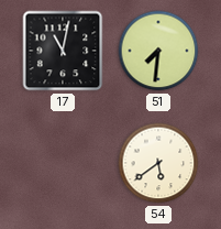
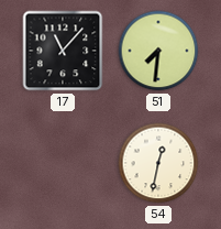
17: 11:02 -> 11:07 (63, 51)
54: 5:39 -> 12:32 (158, 163)
